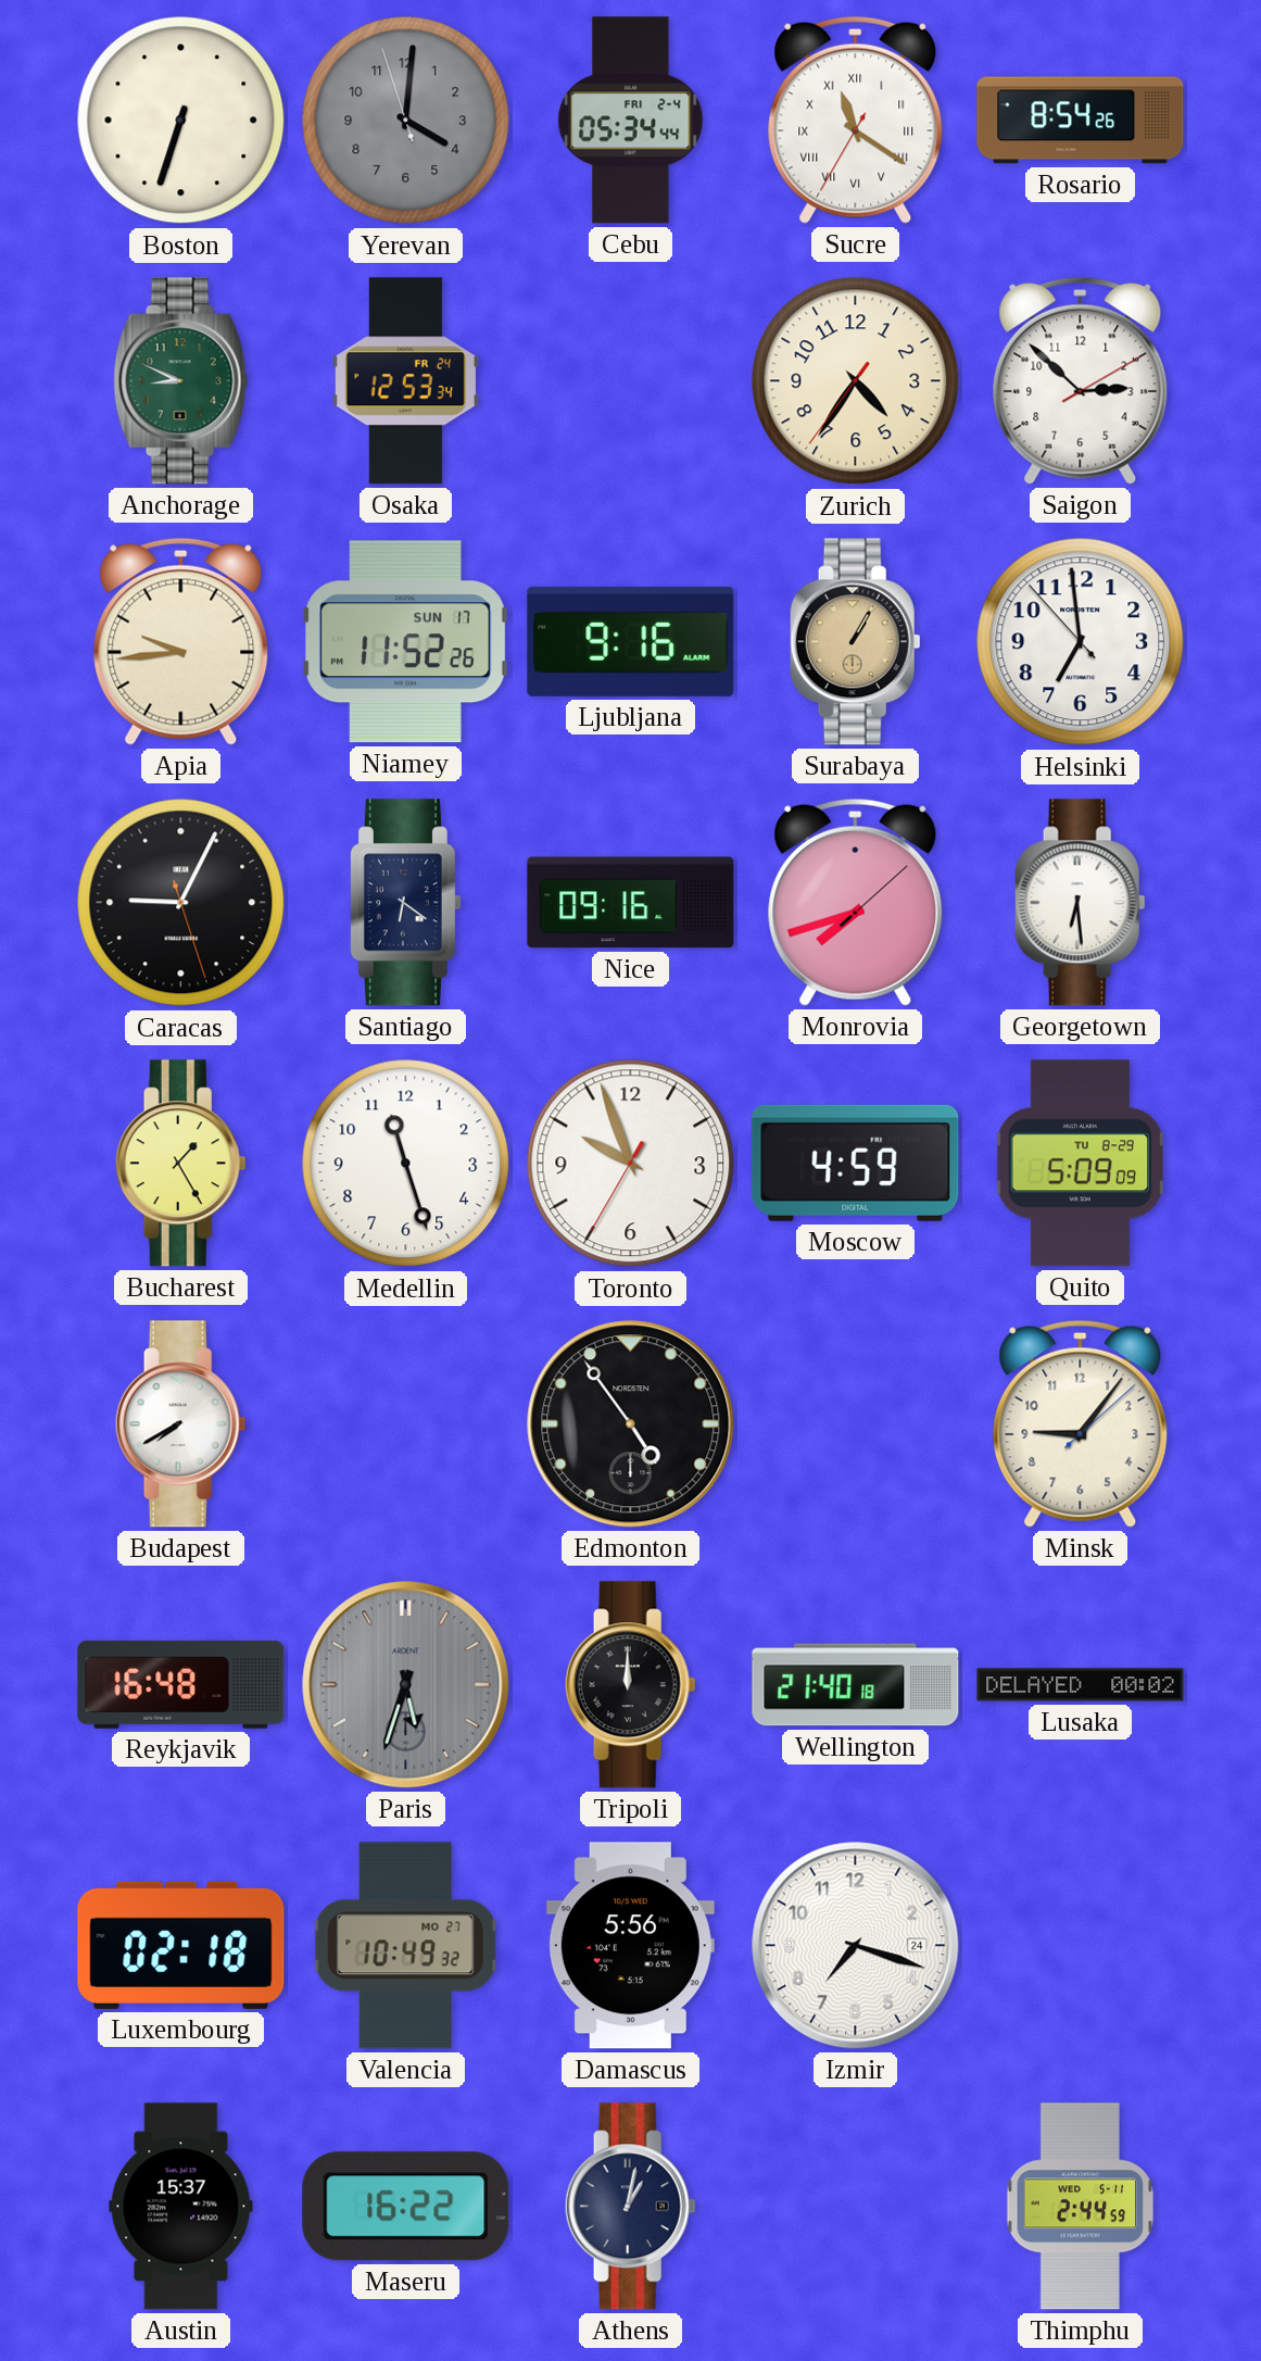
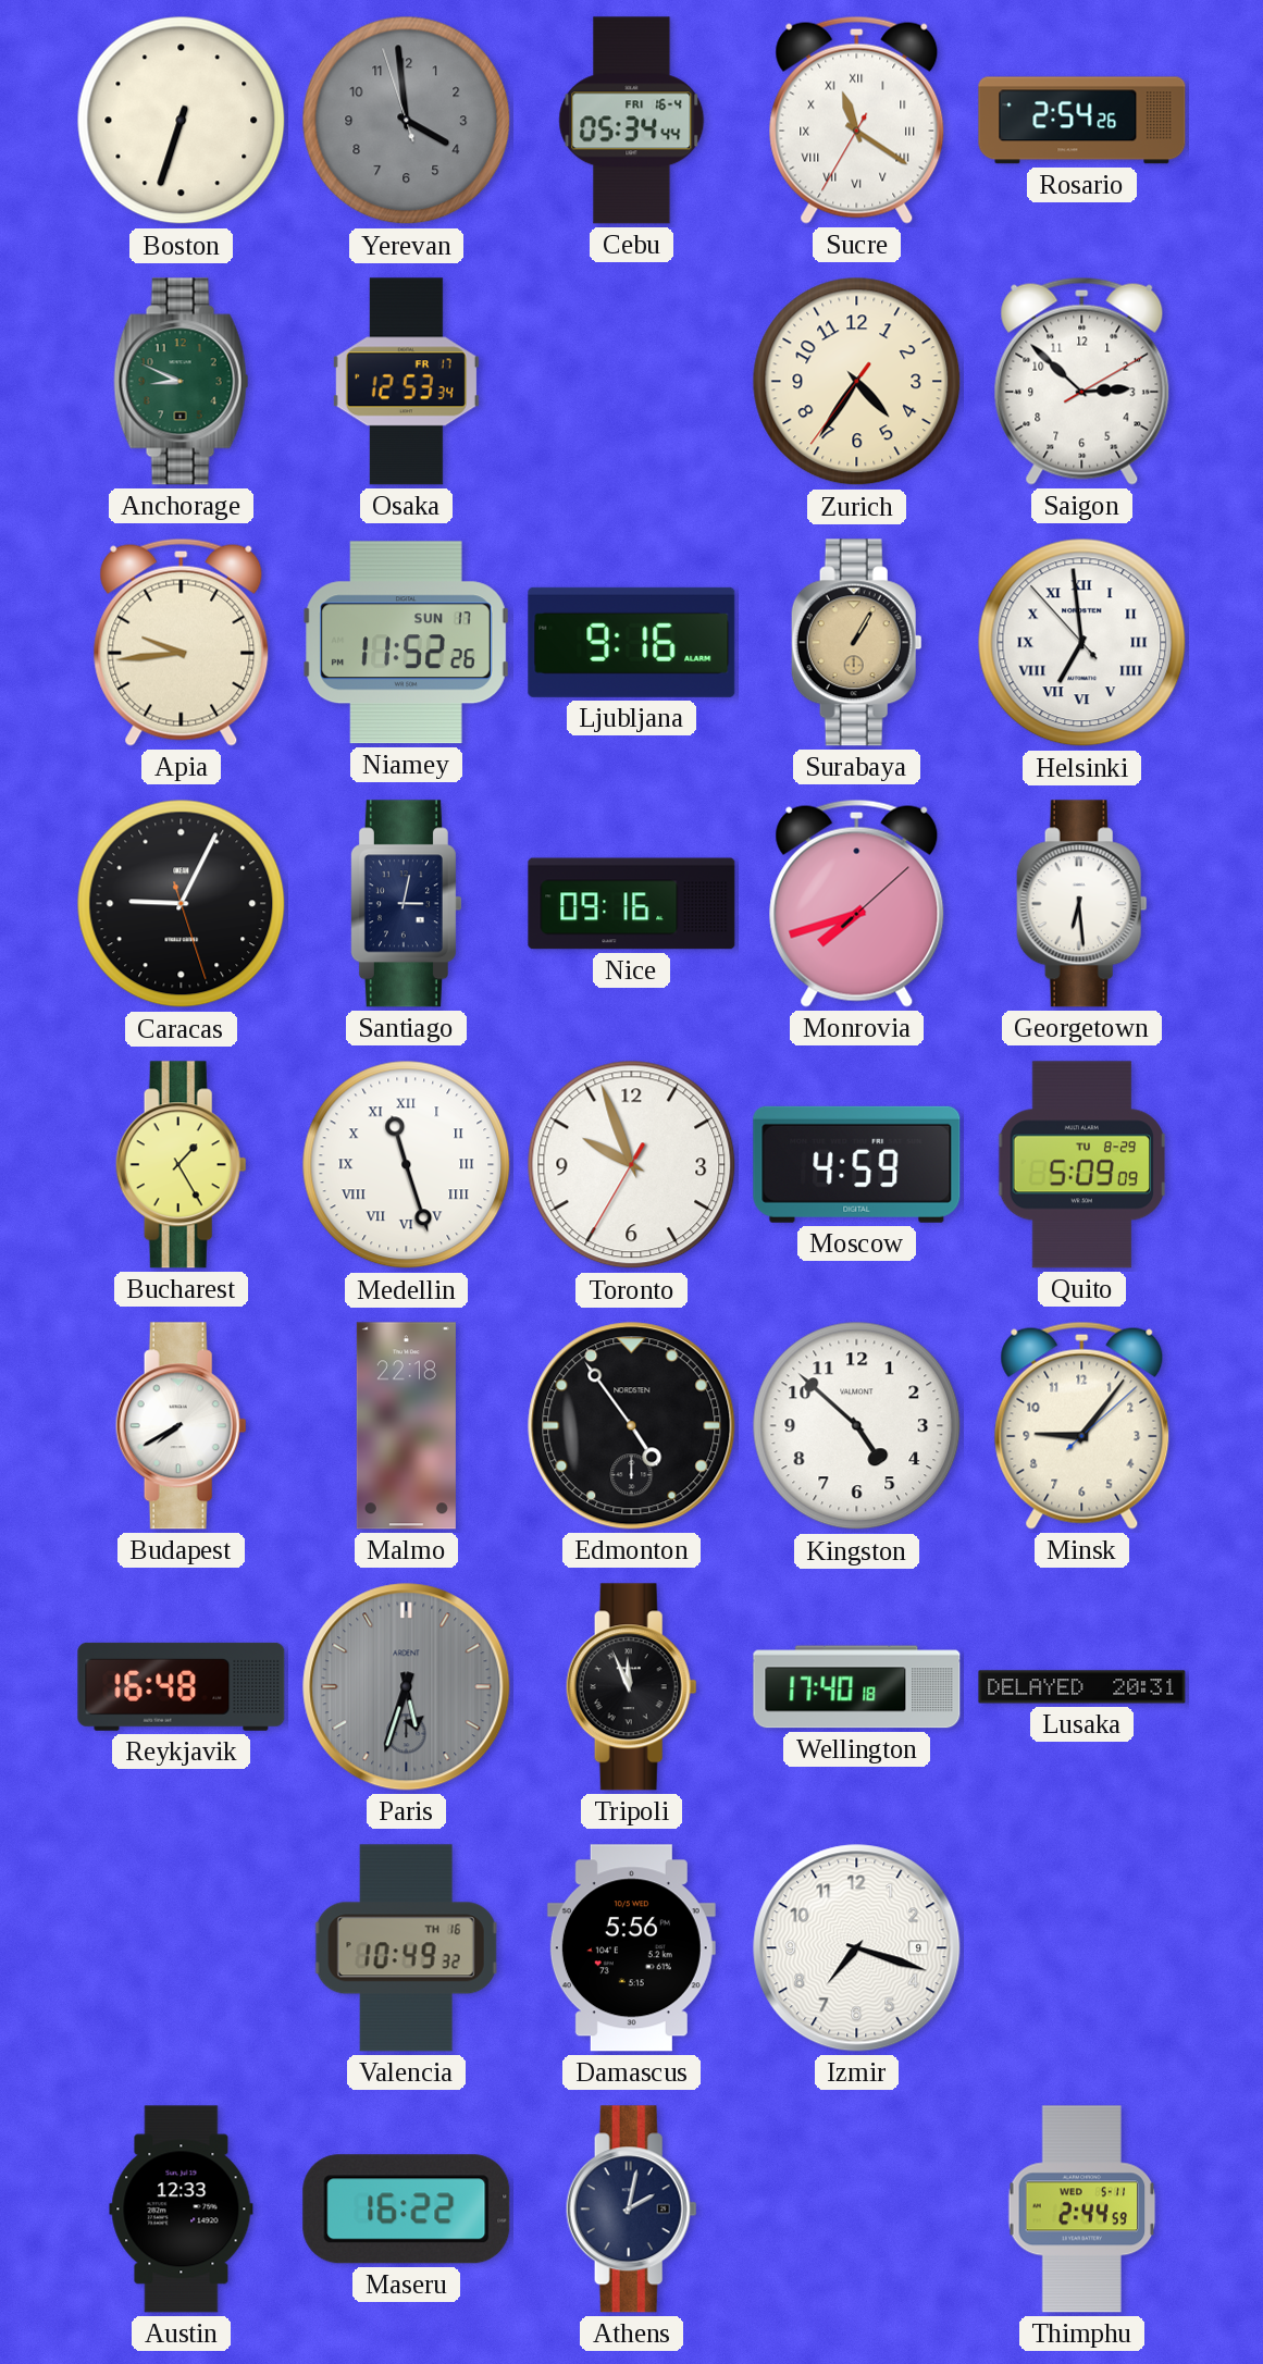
Yerevan: 4:00 -> 3:58 (407, 121)
Cebu date: FRI 2-4 -> FRI 16-4 (632, 121)
Rosario: 8:54 -> 2:54 (1082, 121)
Osaka date: FR 24 -> FR 17 (406, 382)
Helsinki numerals: Arabic -> Roman (1082, 643)
Santiago: 6:21 -> 3:02 (406, 904)
Medellin numerals: Arabic -> Roman (407, 1165)
Malmo: none -> 22:18 (406, 1426)
Kingston: none -> 4:52 (857, 1426)
Tripoli: 12:00 -> 11:56 (631, 1687)
Wellington: 21:40 -> 17:40 (857, 1687)
Lusaka: 00:02 -> 20:31 (1082, 1687)
Luxembourg: 02:18 -> none (181, 1945)
Valencia date: MO 27 -> TH 16 (406, 1948)
Izmir date: 24 -> 9 (857, 1948)
Austin: 15:37 -> 12:33 (182, 2210)
Athens: 1:02 -> 2:02 (631, 2210)
